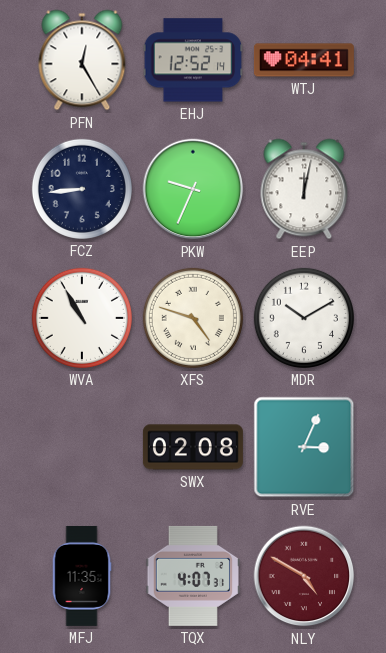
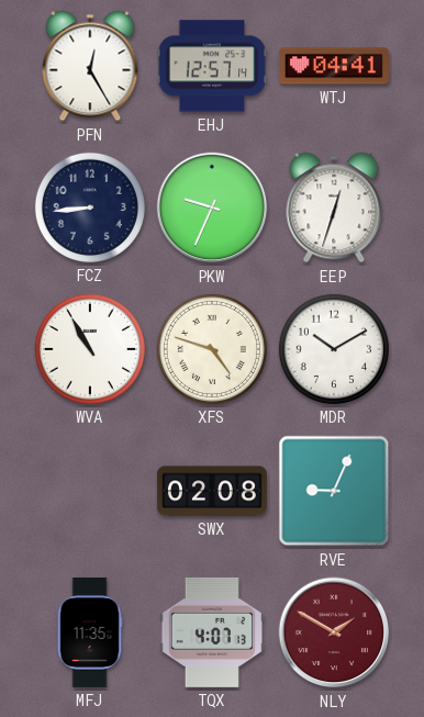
EHJ: 12:52 -> 12:57 (212, 66)
EEP: 12:02 -> 12:33 (334, 208)
RVE: 3:04 -> 9:04 (334, 491)
TQX: 4:07:31 -> 4:07:13 (211, 632)
NLY: 4:50 -> 1:50 (334, 632)
